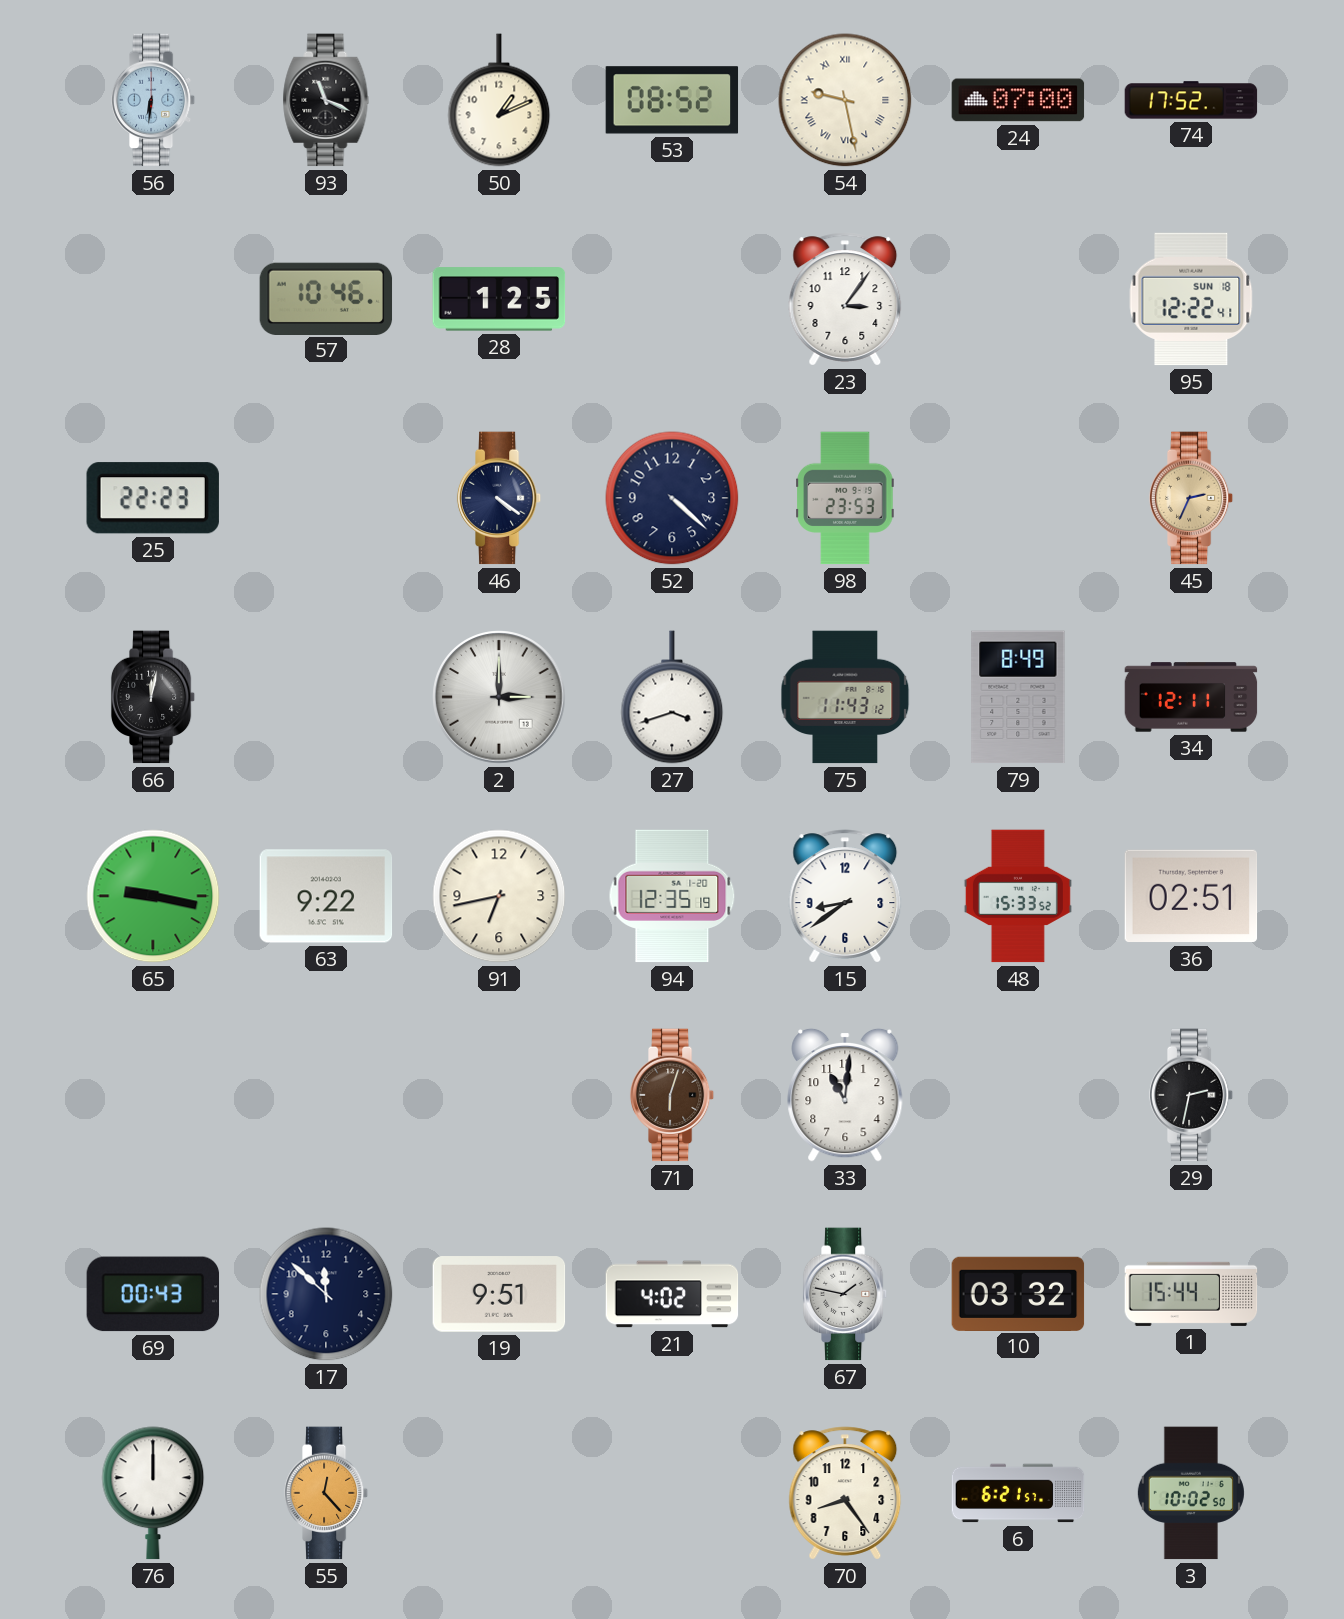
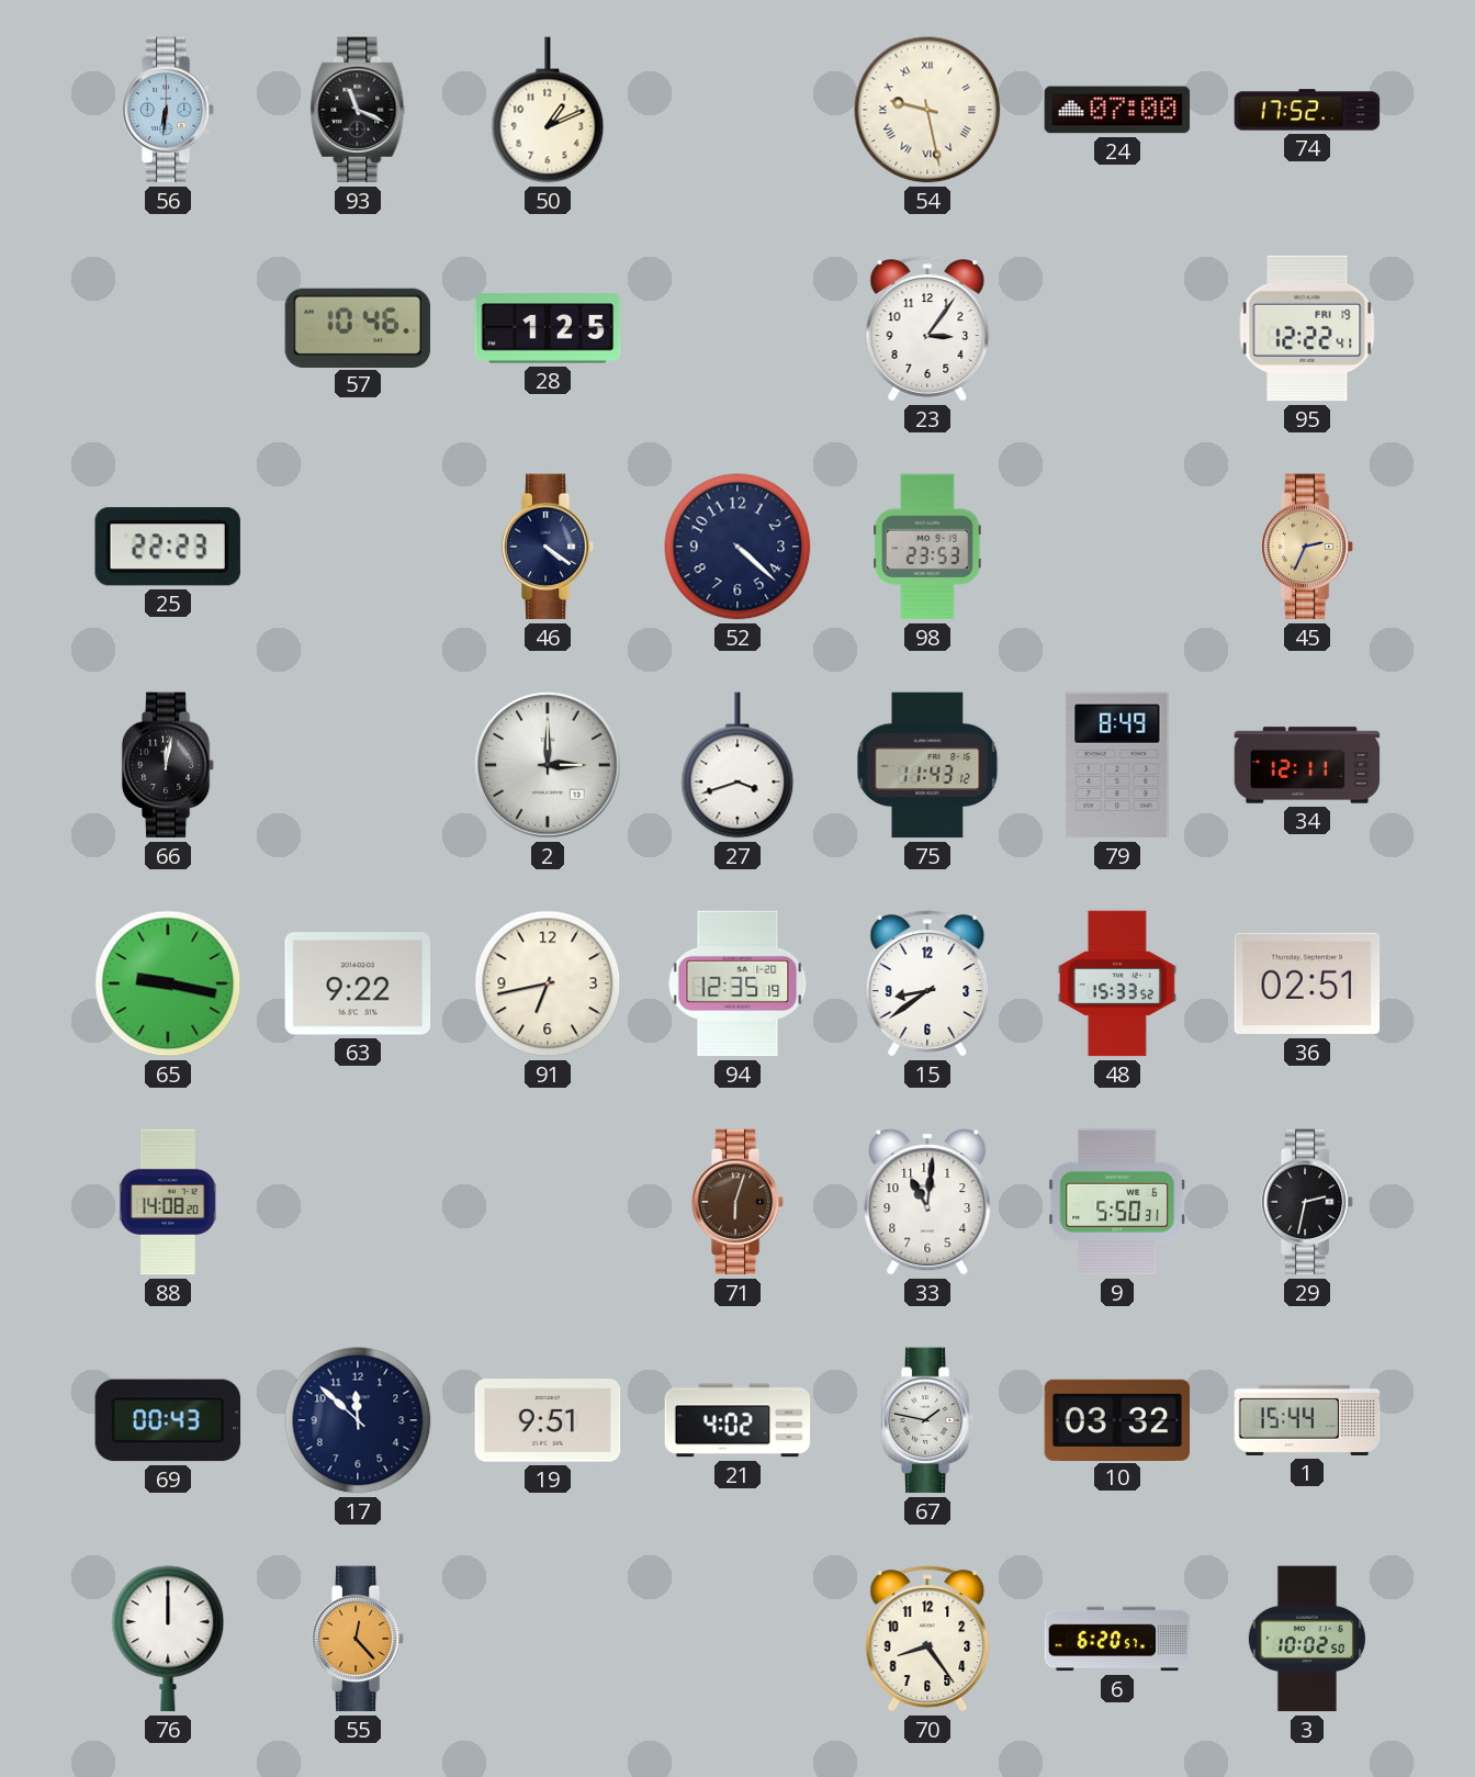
53: 08:52 -> none (672, 100)
95 date: SUN 18 -> FRI 19 (1307, 328)
88: none -> 14:08 (168, 1202)
9: none -> 5:50 (1117, 1202)
6: 6:21 -> 6:20 (1117, 1639)
